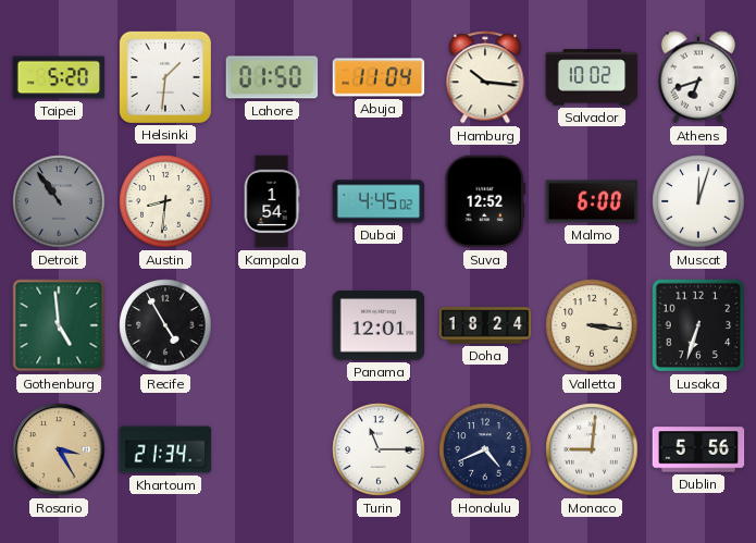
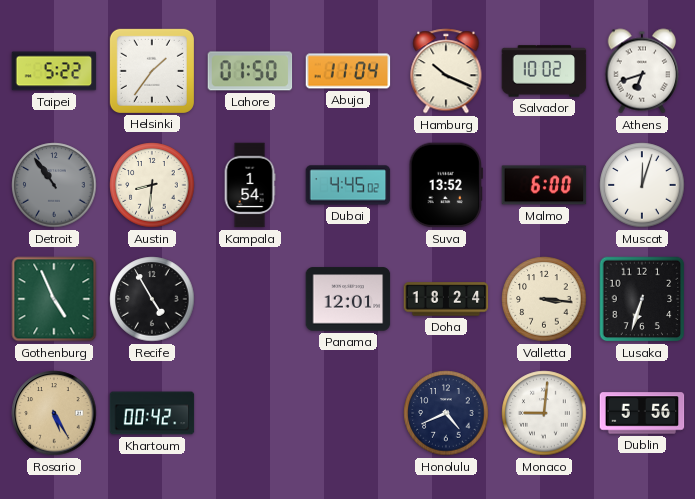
Taipei: 5:20 -> 5:22 (54, 71)
Helsinki: 1:31 -> 1:36 (152, 71)
Hamburg: 10:16 -> 10:19 (446, 71)
Suva: 12:52 -> 13:52 (446, 185)
Gothenburg: 4:59 -> 4:56 (54, 299)
Rosario: 3:25 -> 5:25 (54, 413)
Khartoum: 21:34 -> 00:42 (152, 413)
Turin: 11:15 -> none (379, 449)
